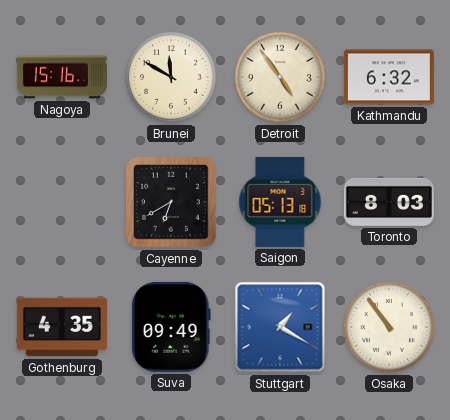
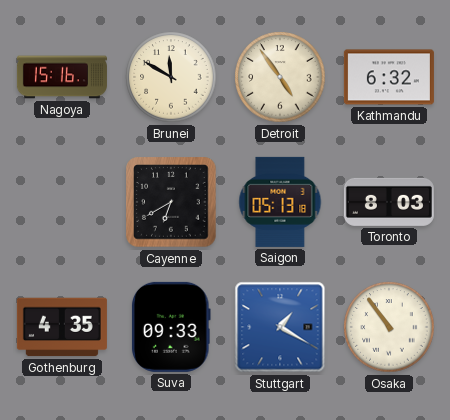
Suva: 09:49 -> 09:33 (171, 327)
